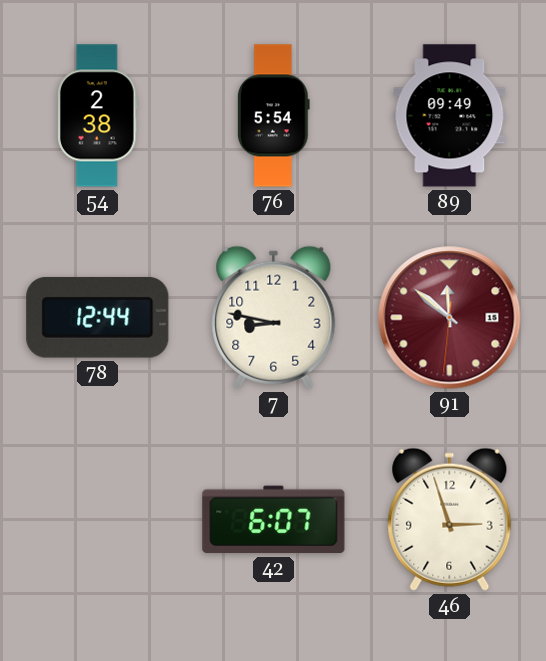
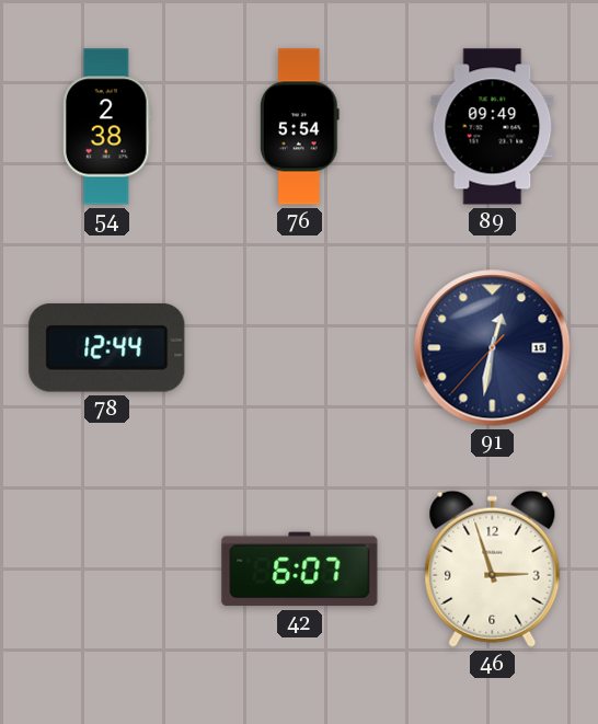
7: 8:47 -> none (274, 317)
91: 11:51 -> 12:31 (493, 348)
91 dial: burgundy -> navy (493, 348)
